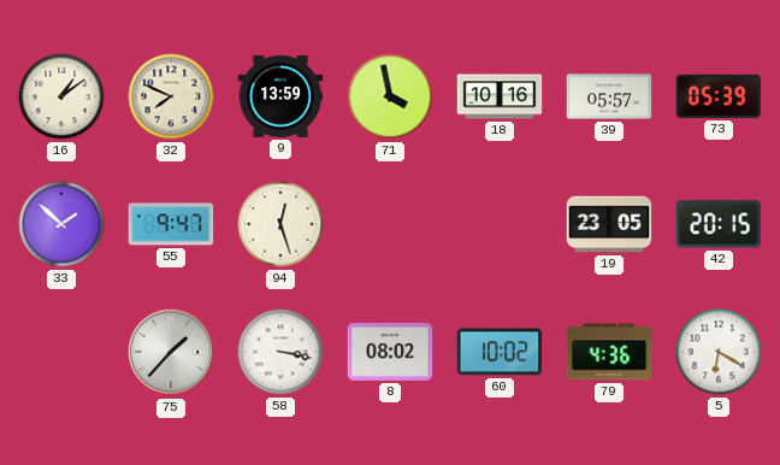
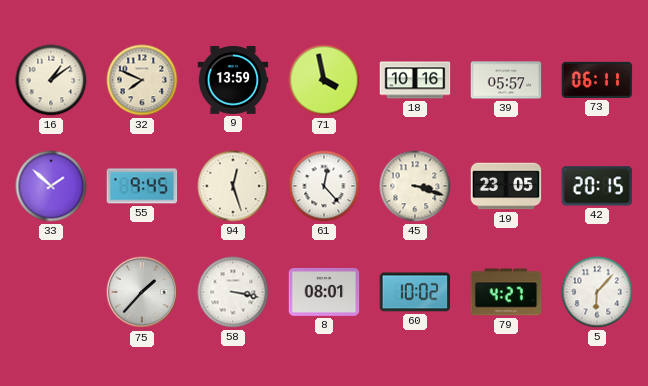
73: 05:39 -> 06:11 (597, 80)
55: 9:47 -> 9:45 (142, 186)
61: none -> 12:23 (324, 186)
45: none -> 3:18 (415, 186)
8: 08:02 -> 08:01 (324, 293)
79: 4:36 -> 4:27 (506, 292)
5: 6:20 -> 6:07 (597, 292)
